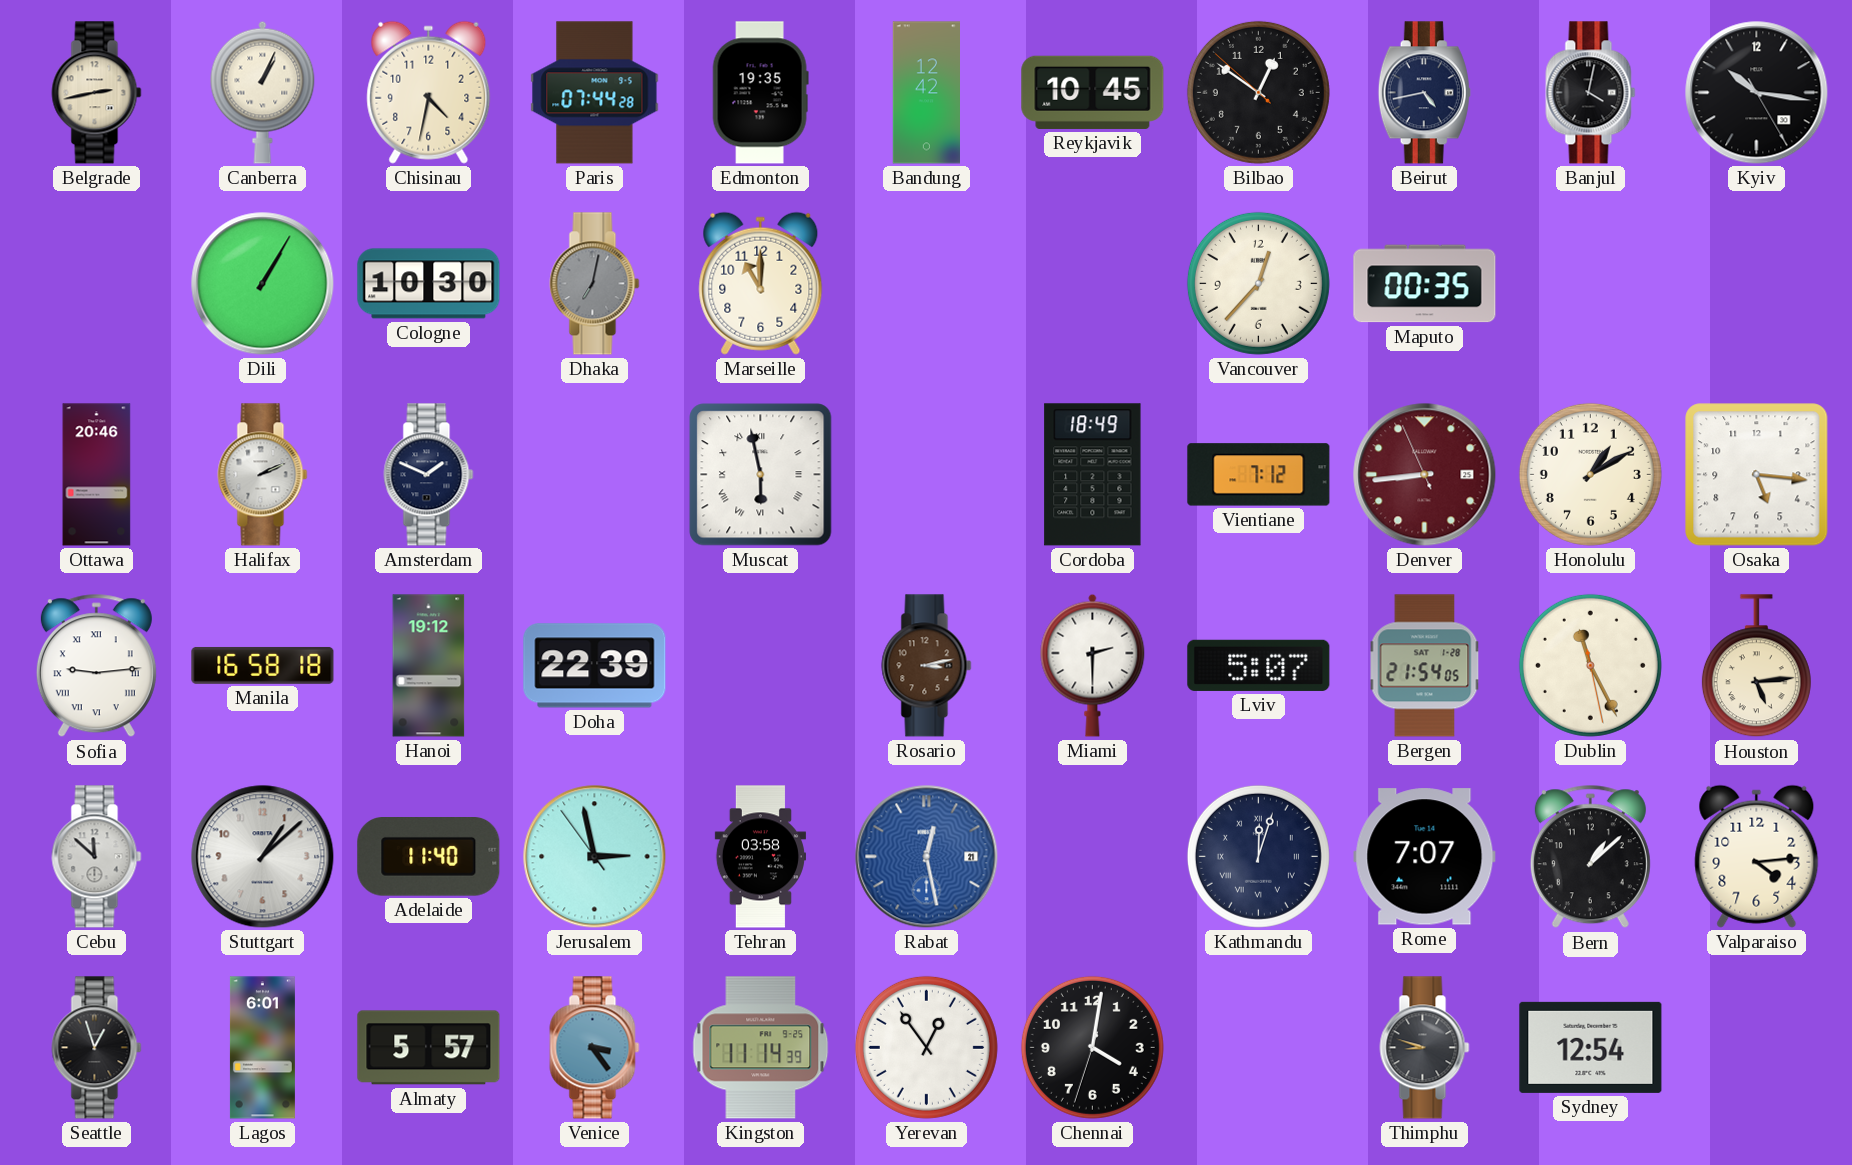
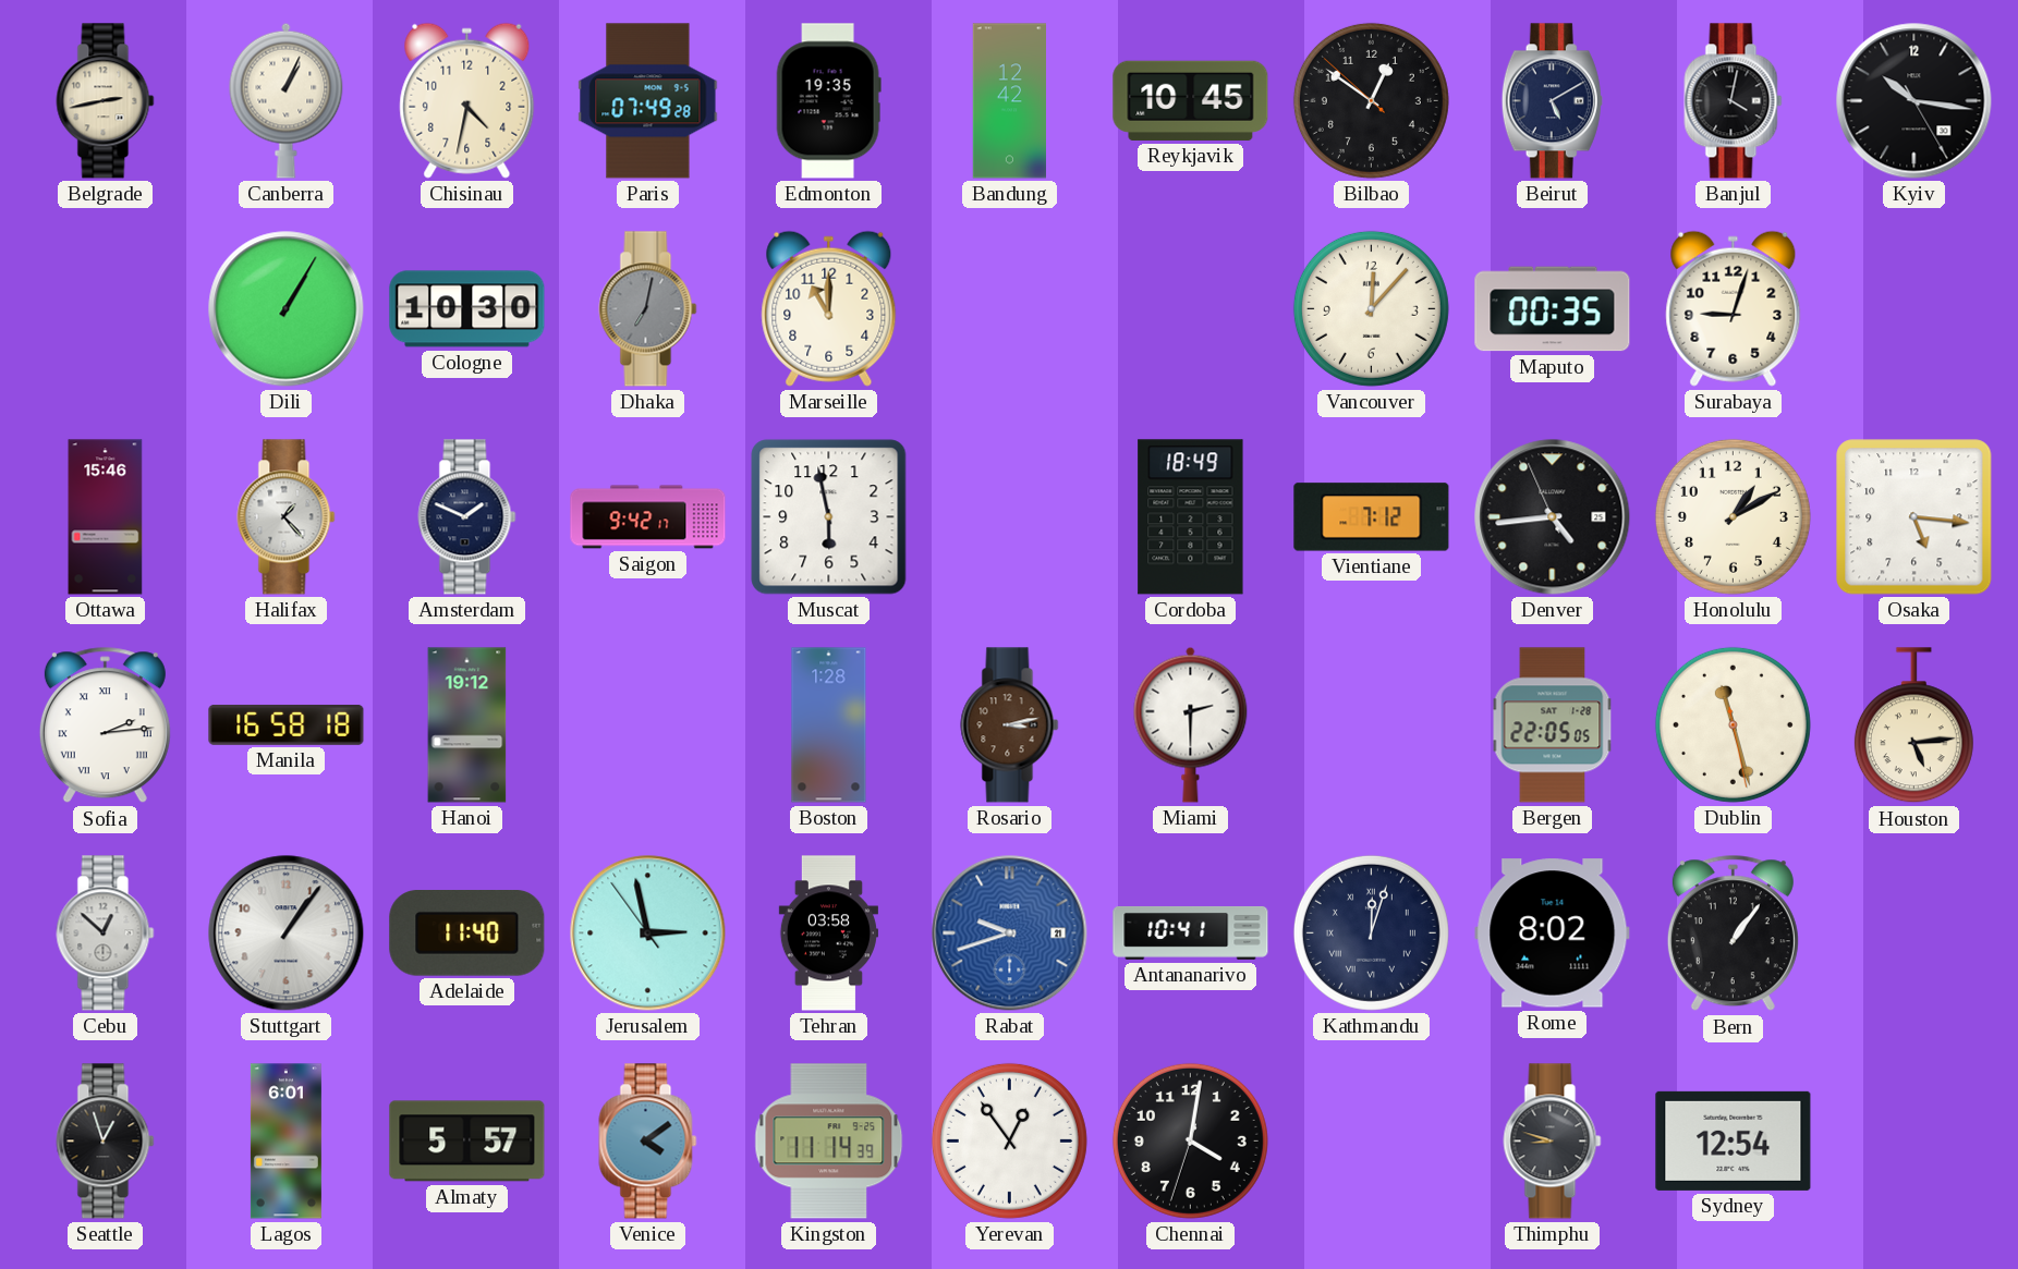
Paris: 07:44 -> 07:49 (648, 101)
Beirut: 4:43 -> 5:10 (1552, 101)
Vancouver: 12:37 -> 12:07 (1371, 308)
Surabaya: none -> 9:03 (1734, 308)
Ottawa: 20:46 -> 15:46 (106, 517)
Halifax: 2:11 -> 1:23 (287, 517)
Saigon: none -> 9:42 (648, 517)
Muscat numerals: Roman -> Arabic (829, 517)
Denver: 8:43 -> 4:43 (1553, 517)
Denver dial: burgundy -> black (1553, 517)
Sofia: 9:14 -> 2:14 (105, 725)
Doha: 22:39 -> none (595, 666)
Boston: none -> 1:28 (829, 725)
Lviv: 5:07 -> none (1259, 665)
Bergen: 21:54 -> 22:05 (1553, 725)
Dublin: 11:25 -> 11:27 (1733, 724)
Cebu: 11:52 -> 12:52 (106, 934)
Stuttgart: 1:08 -> 1:06 (287, 934)
Rabat: 12:28 -> 9:42 (1010, 934)
Antananarivo: none -> 10:41 (1191, 934)
Rome: 7:07 -> 8:02 (1553, 934)
Bern: 1:08 -> 1:06 (1733, 934)
Valparaiso: 4:14 -> none (1757, 856)
Venice: 3:24 -> 4:09 (648, 1142)
